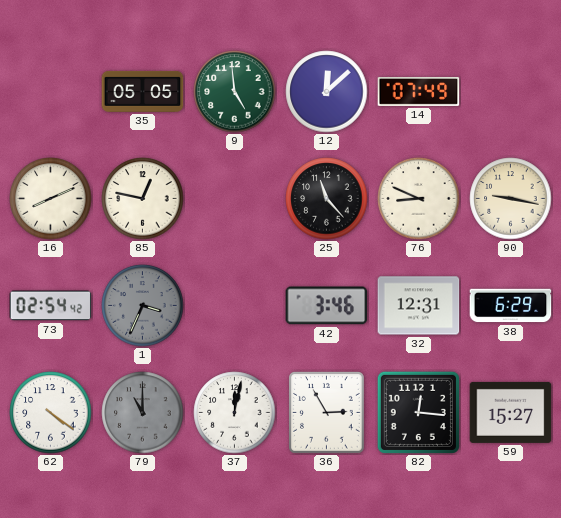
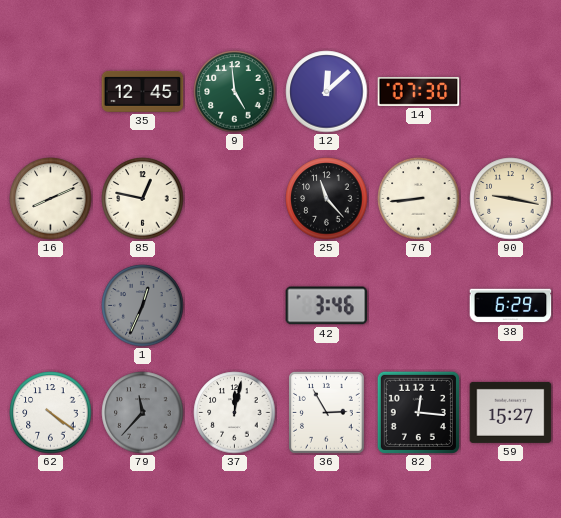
35: 05:05 -> 12:45 (143, 91)
14: 07:49 -> 07:30 (419, 91)
76: 8:49 -> 8:44 (419, 199)
73: 02:54 -> none (51, 306)
1: 3:34 -> 12:34 (143, 306)
32: 12:31 -> none (419, 306)
79: 11:00 -> 11:37 (143, 413)
